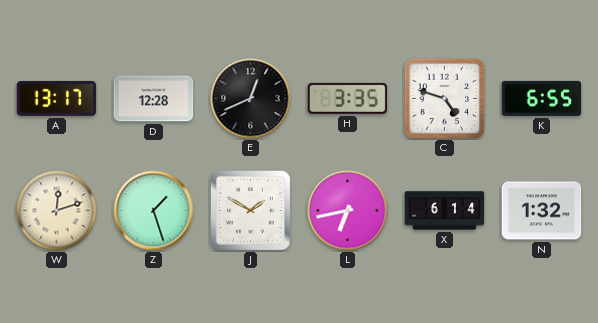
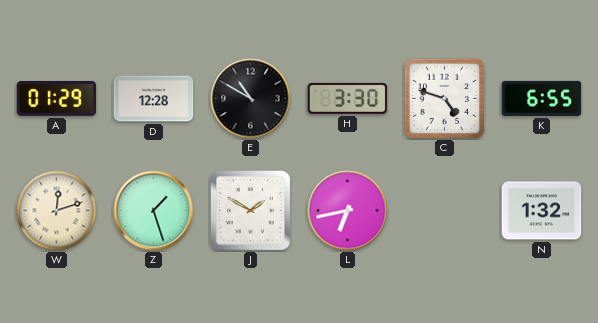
A: 13:17 -> 01:29 (57, 98)
E: 12:41 -> 10:50 (251, 99)
H: 3:35 -> 3:30 (348, 98)
X: 6:14 -> none (445, 211)
